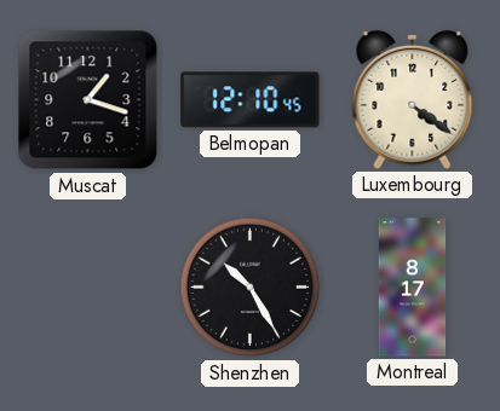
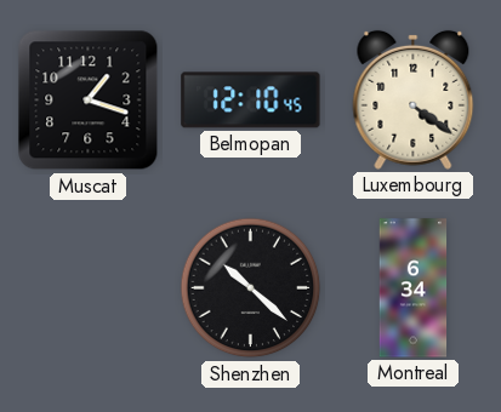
Shenzhen: 10:25 -> 10:22 (251, 288)
Montreal: 8:17 -> 6:34 (414, 288)
